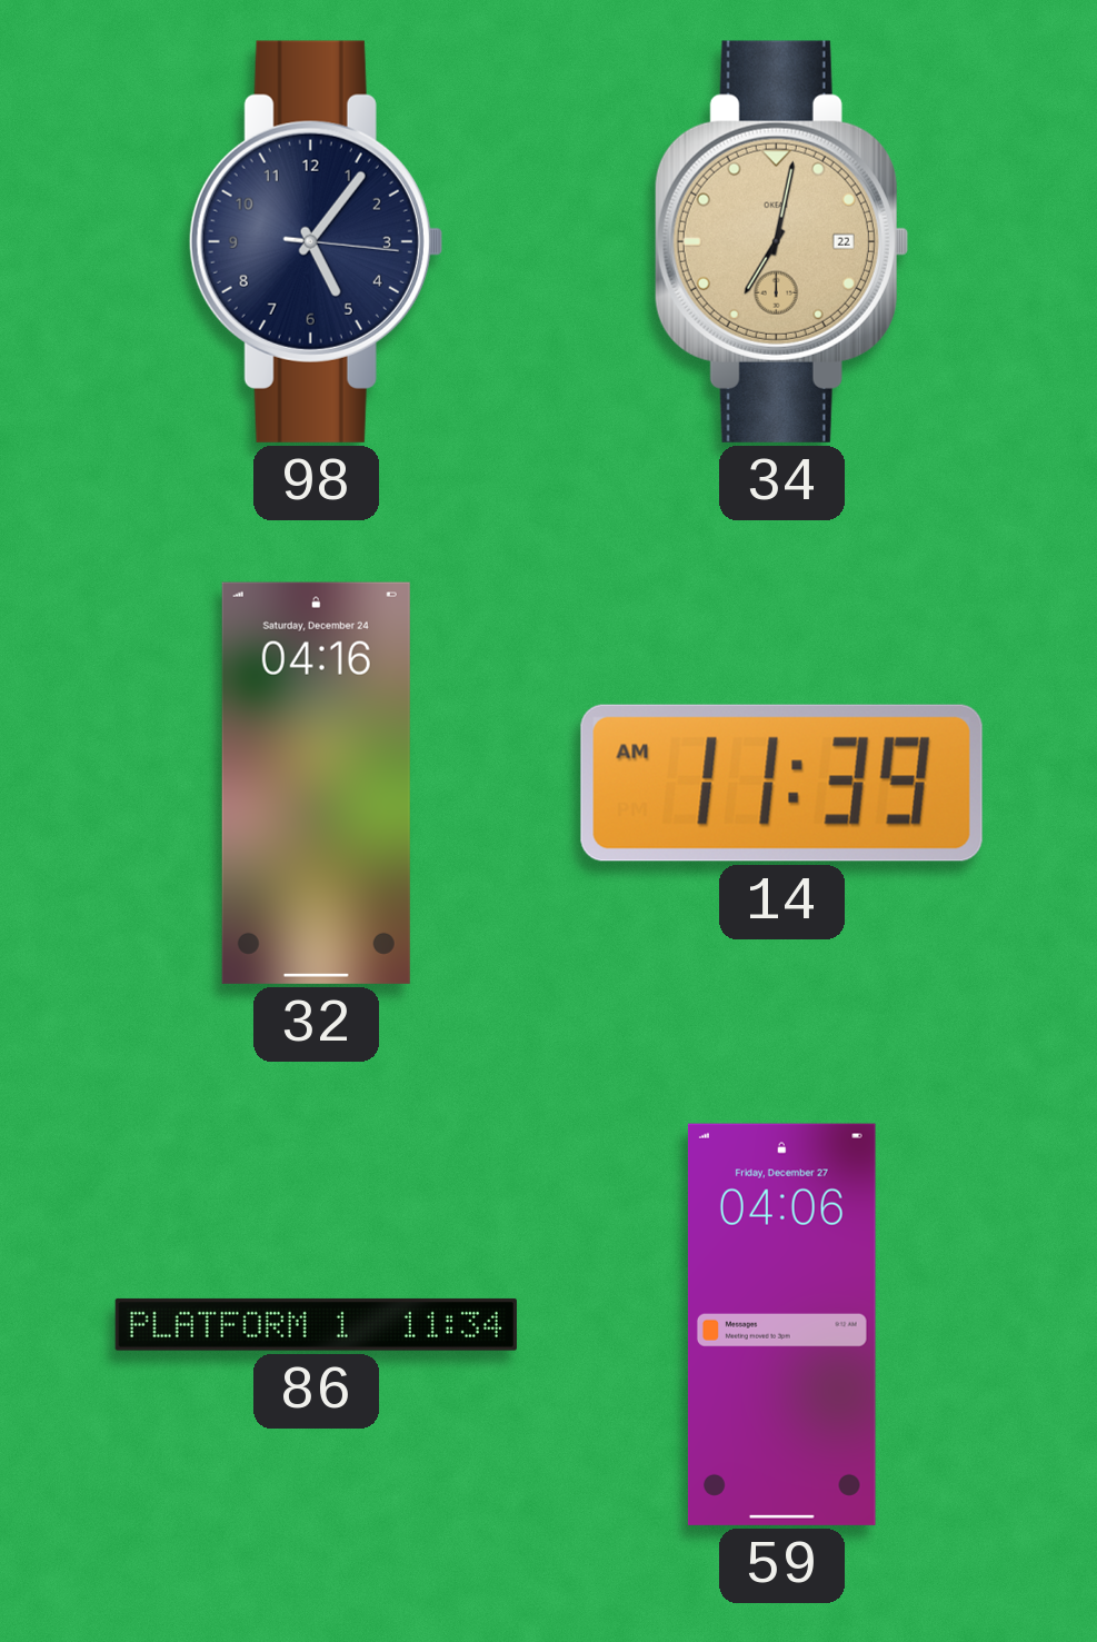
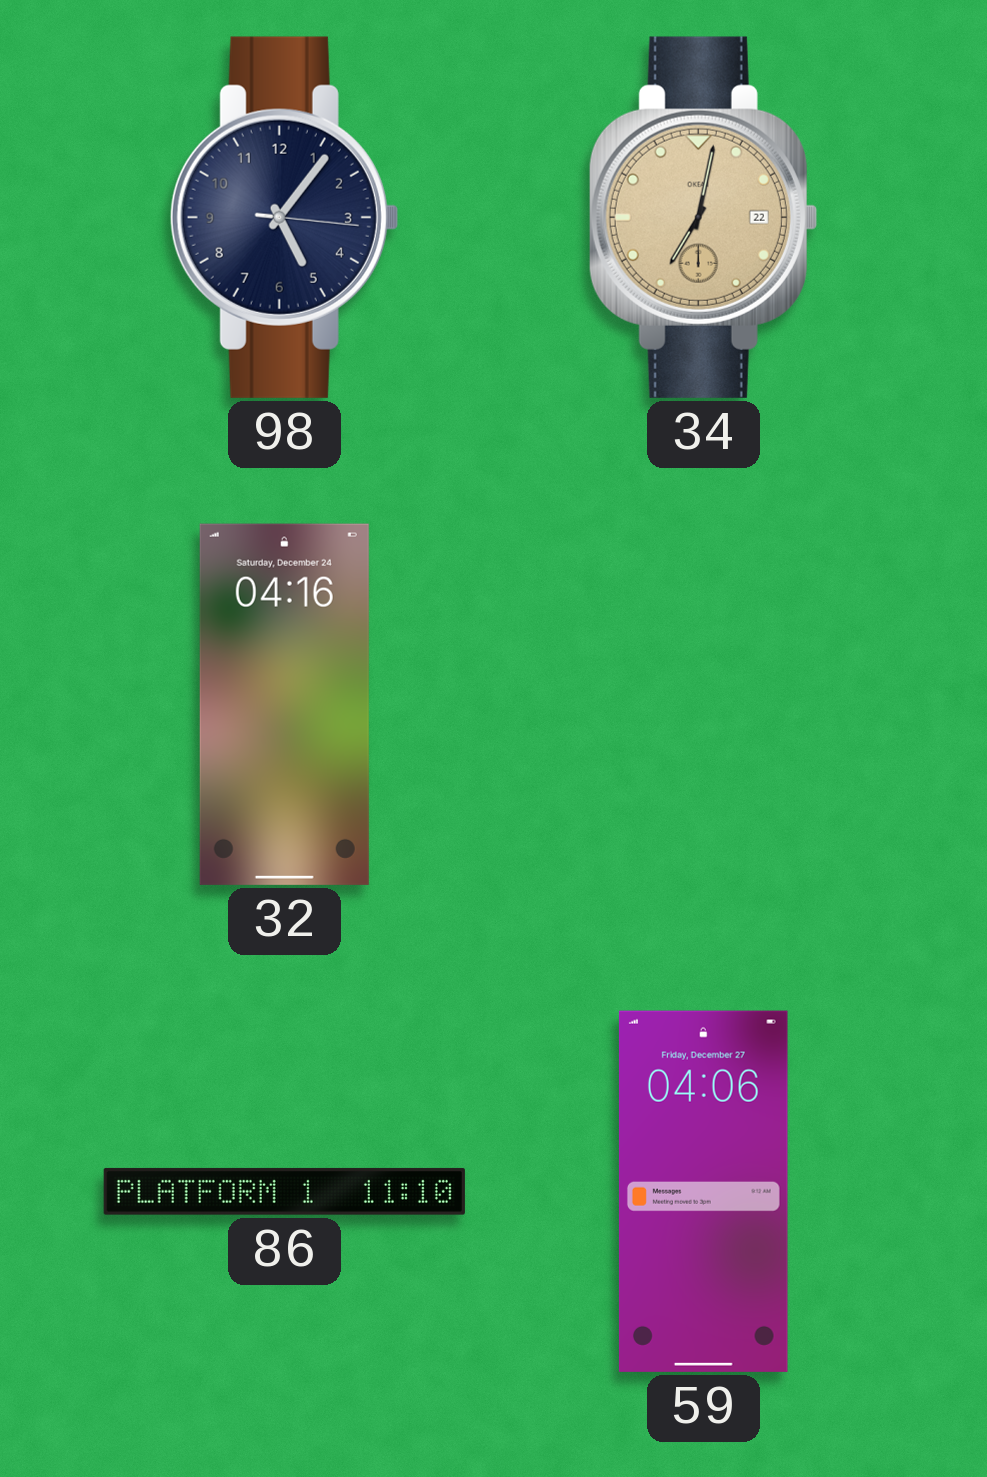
14: 11:39 -> none (781, 783)
86: 11:34 -> 11:10 (284, 1191)
